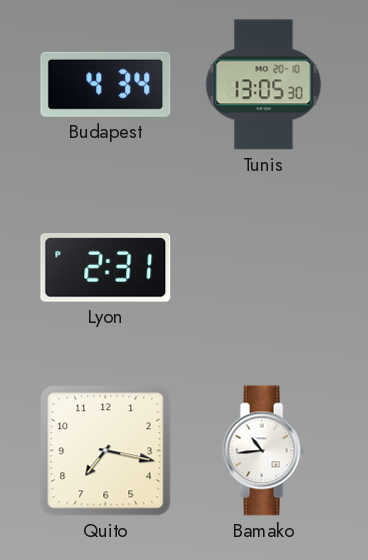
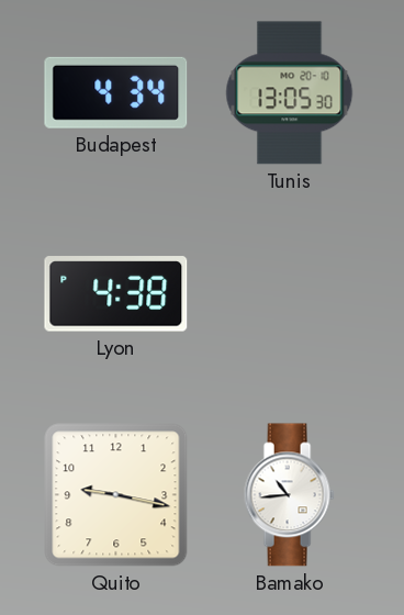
Lyon: 2:31 -> 4:38 (116, 294)
Quito: 7:17 -> 9:17 (116, 495)
